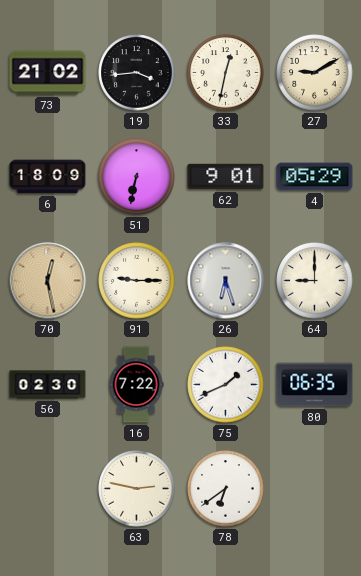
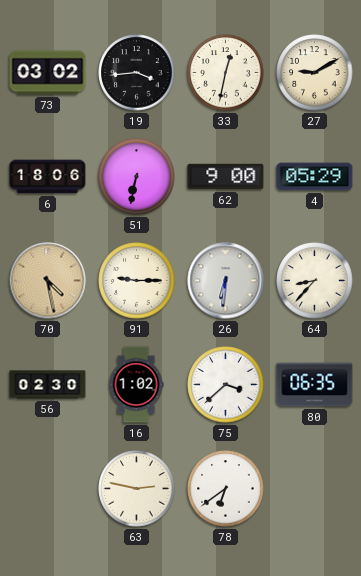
73: 21:02 -> 03:02 (48, 73)
6: 18:09 -> 18:06 (48, 177)
62: 9:01 -> 9:00 (226, 177)
70: 12:28 -> 4:28 (48, 281)
26: 6:27 -> 6:31 (226, 281)
64: 9:00 -> 8:37 (315, 281)
16: 7:22 -> 1:02 (136, 385)
75: 1:41 -> 3:38 (226, 385)
